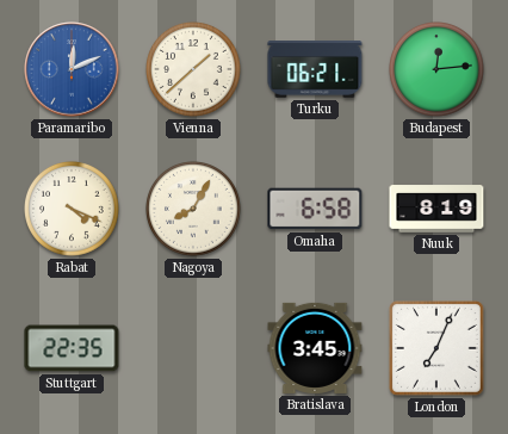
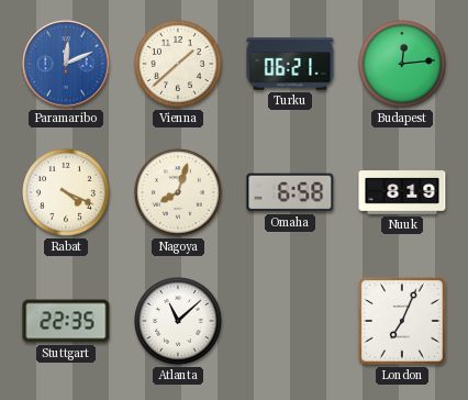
Nagoya: 8:05 -> 8:03 (179, 193)
Atlanta: none -> 11:08 (179, 322)
Bratislava: 3:45 -> none (315, 348)
